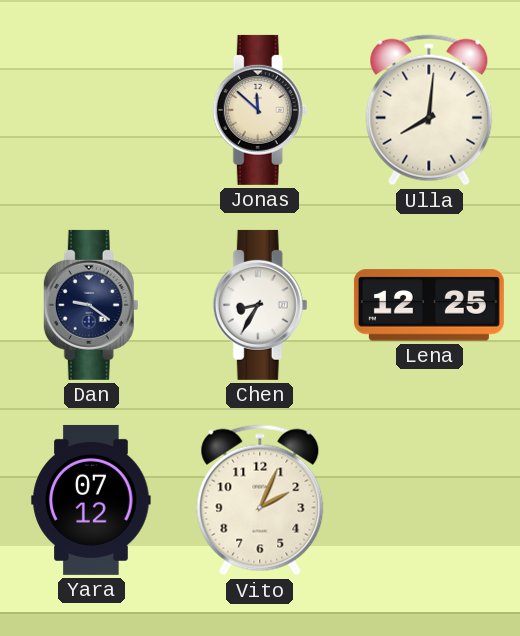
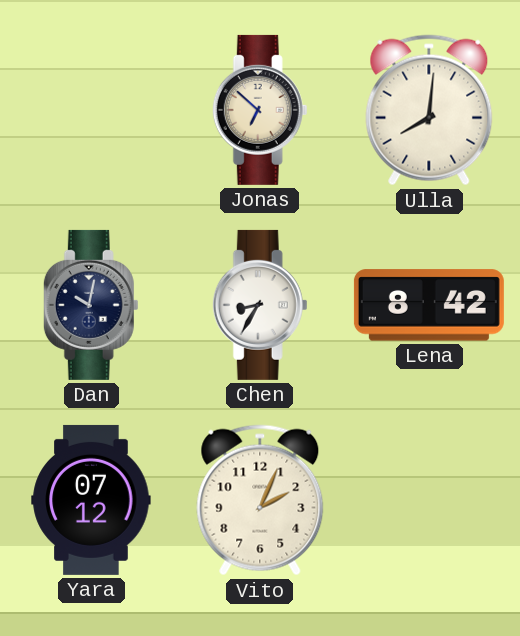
Jonas: 11:52 -> 6:52 (260, 110)
Dan: 9:21 -> 10:02 (91, 305)
Lena: 12:25 -> 8:42 (429, 305)
